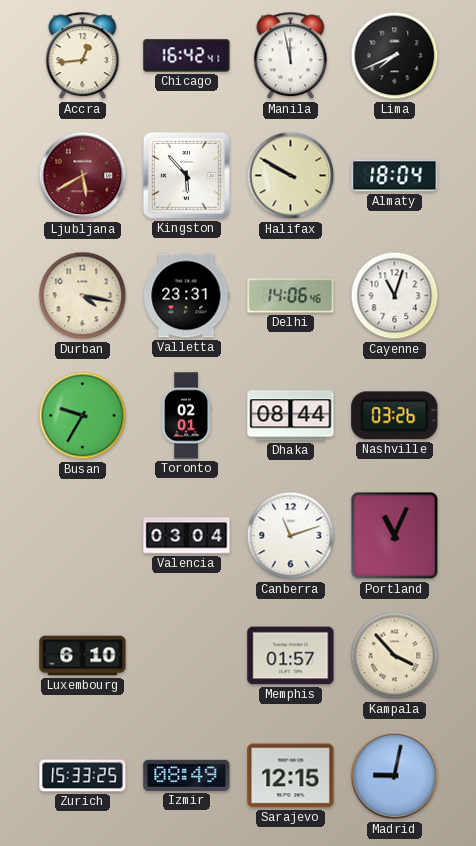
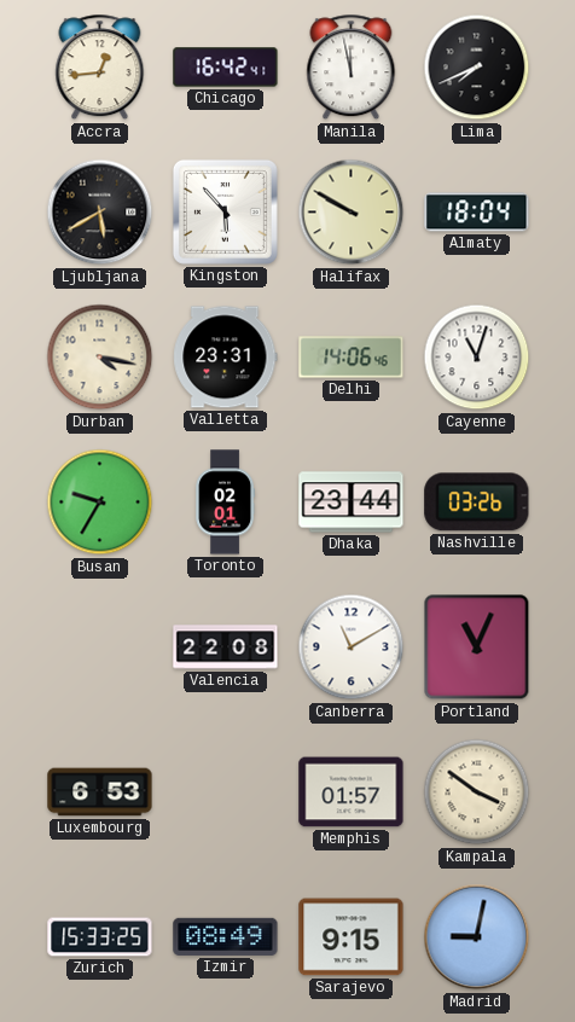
Ljubljana dial: burgundy -> black (100, 213)
Dhaka: 08:44 -> 23:44 (352, 503)
Valencia: 03:04 -> 22:08 (226, 648)
Canberra: 11:12 -> 11:10 (352, 648)
Luxembourg: 6:10 -> 6:53 (100, 792)
Kampala: 3:53 -> 3:51 (477, 792)
Sarajevo: 12:15 -> 9:15 (352, 937)
